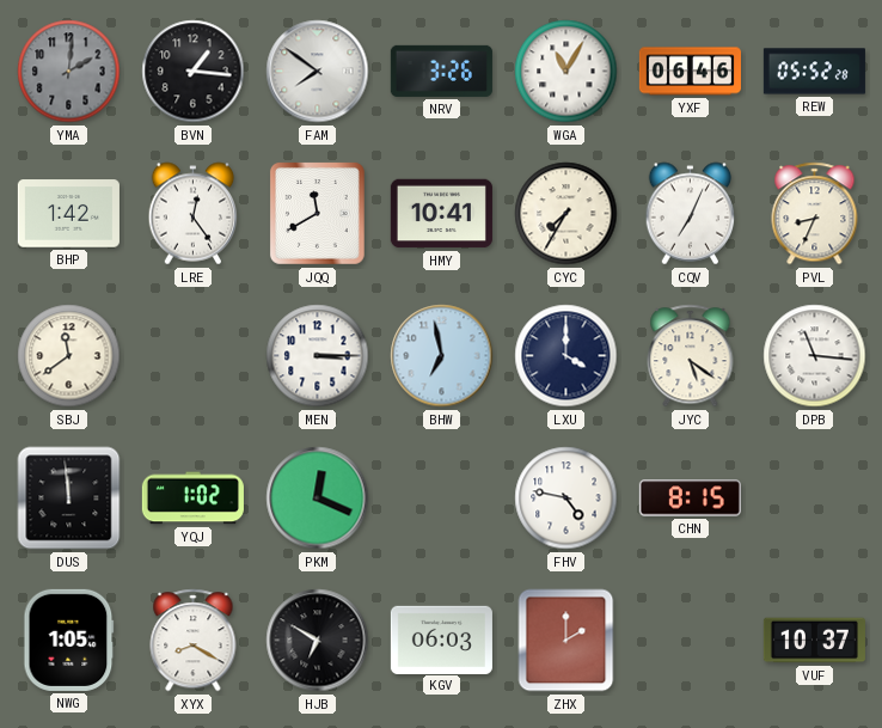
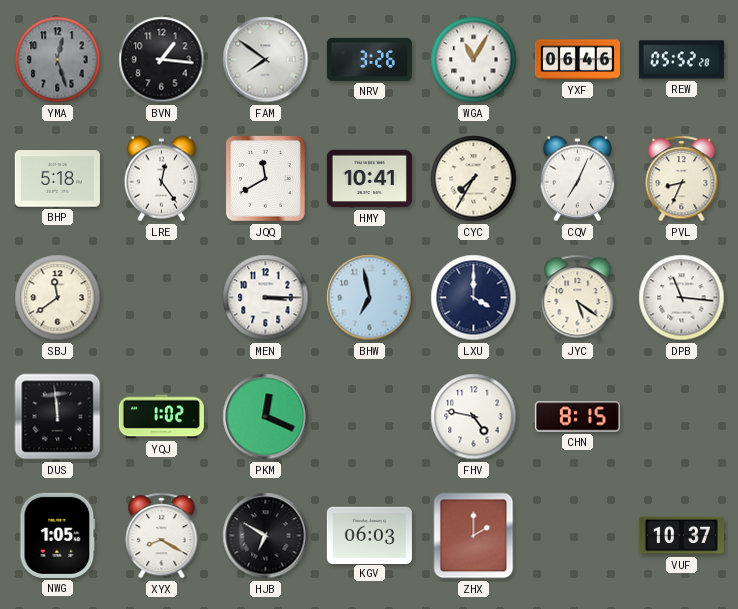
YMA: 2:01 -> 12:27 (58, 60)
BHP: 1:42 -> 5:18 (57, 179)
